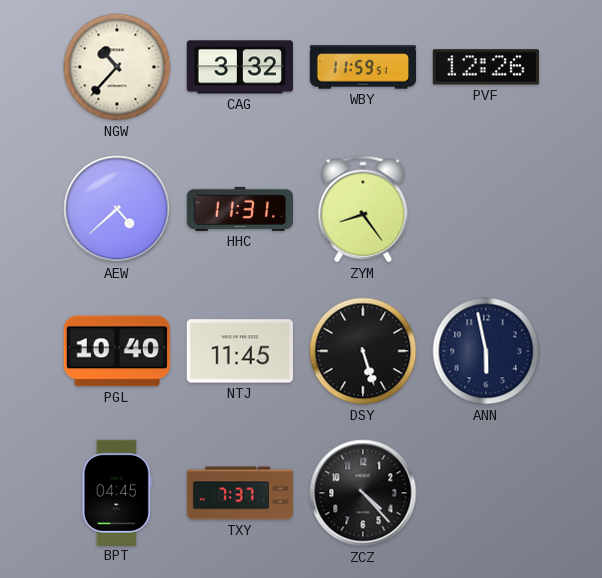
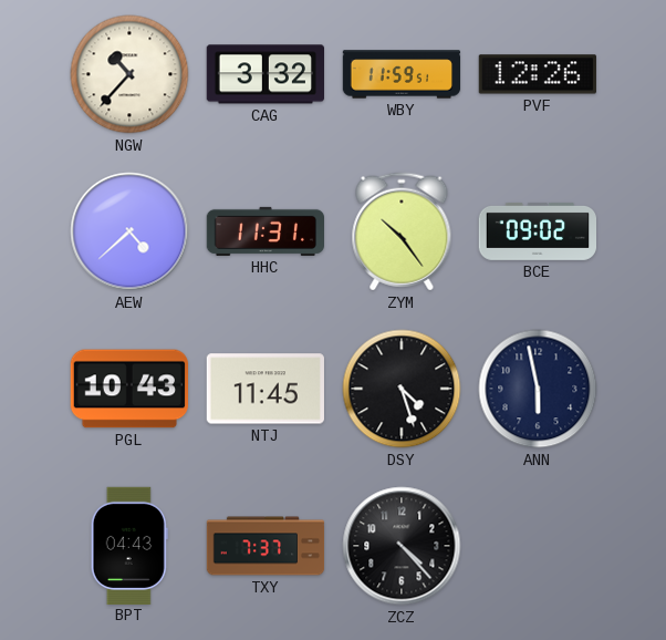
ZYM: 8:24 -> 10:24 (402, 231)
BCE: none -> 09:02 (538, 231)
PGL: 10:40 -> 10:43 (128, 389)
DSY: 5:27 -> 4:27 (402, 389)
BPT: 04:45 -> 04:43 (129, 545)
